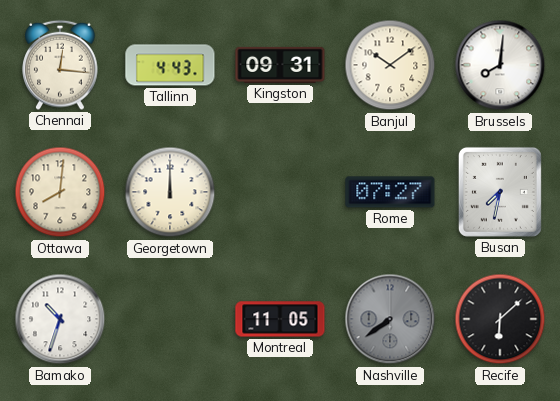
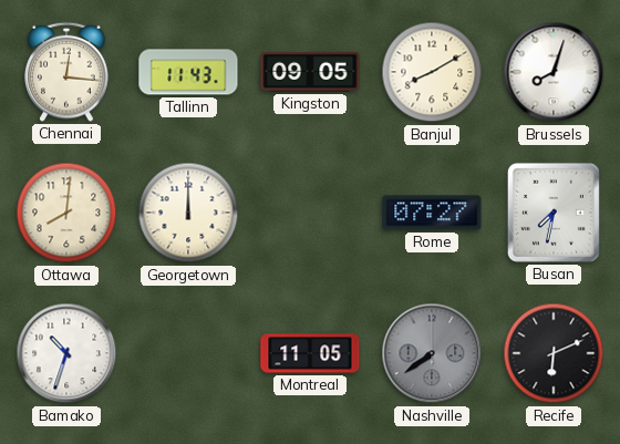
Tallinn: 4:43 -> 11:43 (188, 72)
Kingston: 09:31 -> 09:05 (310, 72)
Banjul: 10:09 -> 8:10 (432, 72)
Brussels: 8:01 -> 8:03 (554, 72)
Recife: 6:08 -> 6:11 (554, 353)
